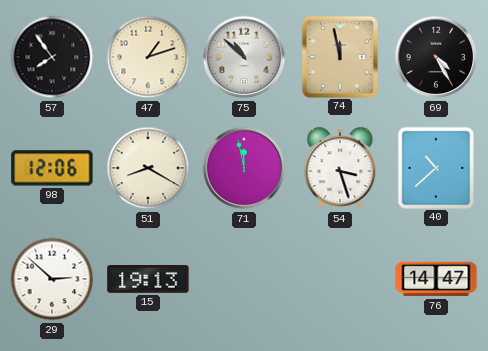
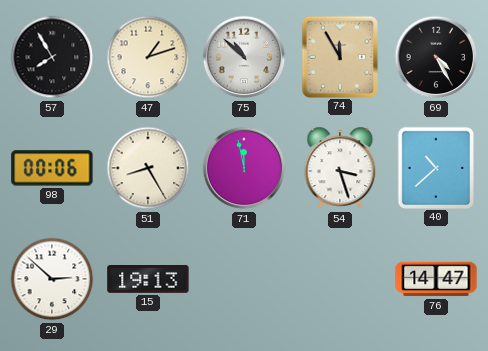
57: 7:54 -> 7:55 (52, 57)
74: 11:58 -> 11:55 (340, 56)
98: 12:06 -> 00:06 (52, 168)
51: 8:20 -> 8:25 (148, 168)
